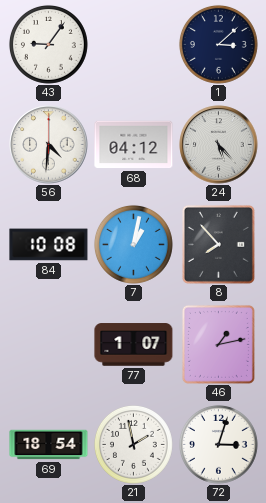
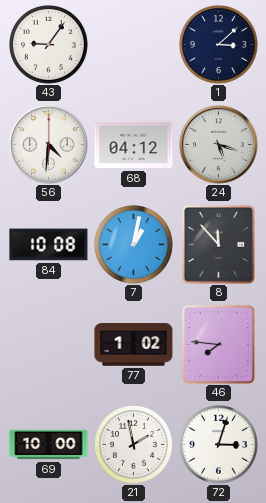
24: 5:23 -> 5:18 (219, 145)
8: 7:53 -> 11:53 (218, 244)
77: 1:07 -> 1:02 (134, 345)
46: 1:13 -> 7:46 (218, 344)
69: 18:54 -> 10:00 (49, 445)
